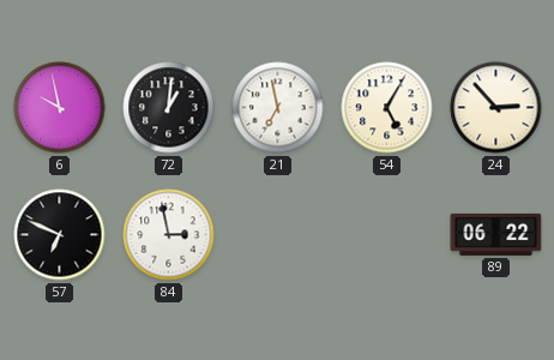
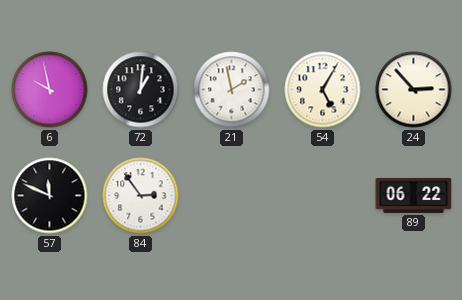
21: 6:58 -> 1:58 (232, 90)
57: 6:49 -> 11:49 (50, 196)
84: 2:58 -> 2:54 (141, 196)
